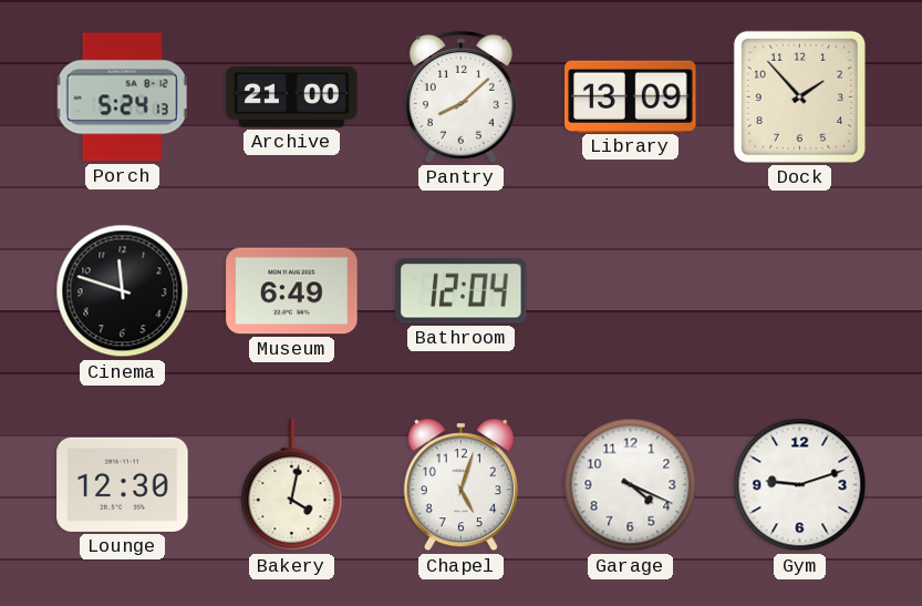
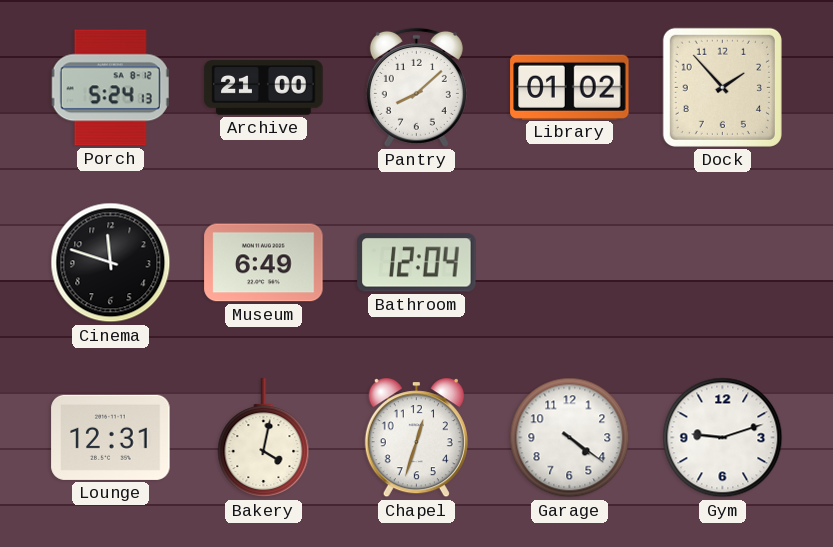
Library: 13:09 -> 01:02 (570, 87)
Lounge: 12:30 -> 12:31 (111, 437)
Chapel: 5:03 -> 12:33 (416, 438)
Garage: 4:19 -> 4:21 (570, 438)
